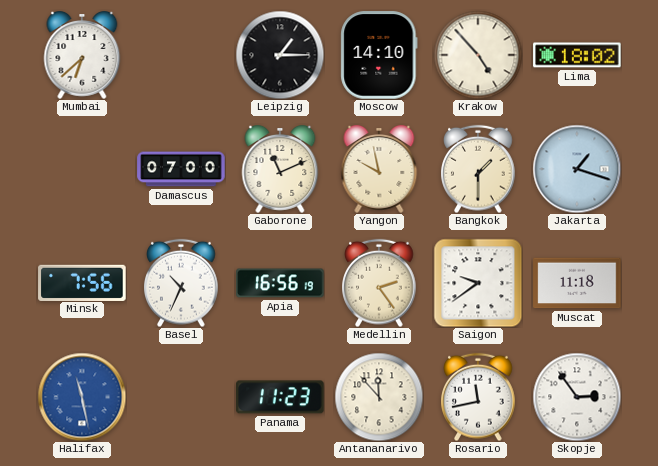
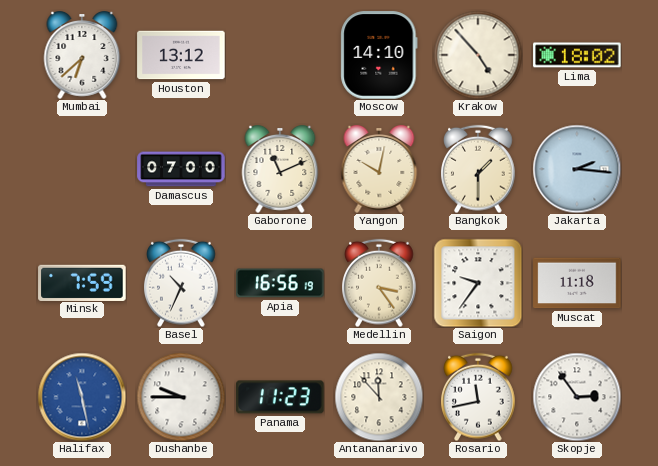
Houston: none -> 13:12 (181, 55)
Leipzig: 1:15 -> none (280, 55)
Yangon: 9:58 -> 10:02 (379, 170)
Jakarta: 1:18 -> 2:16 (577, 169)
Minsk: 7:56 -> 7:59 (82, 282)
Medellin: 2:24 -> 3:24 (379, 283)
Saigon: 9:39 -> 9:36 (478, 283)
Dushanbe: none -> 9:45 (181, 397)
